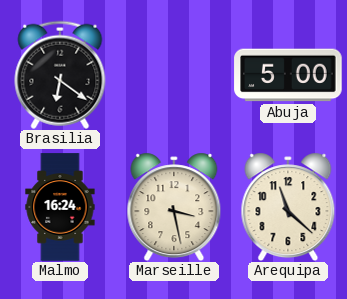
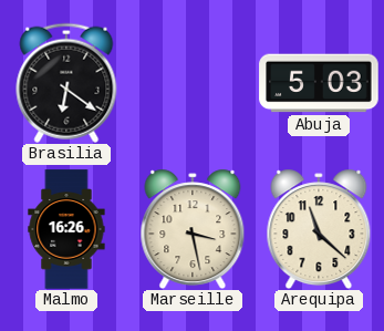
Abuja: 5:00 -> 5:03 (319, 83)
Malmo: 16:24 -> 16:26 (66, 229)
